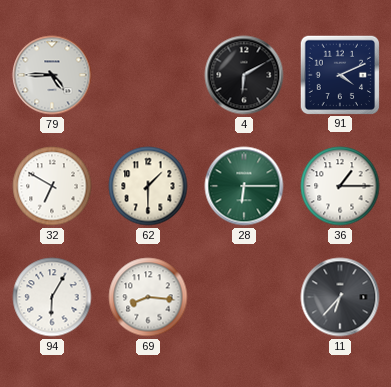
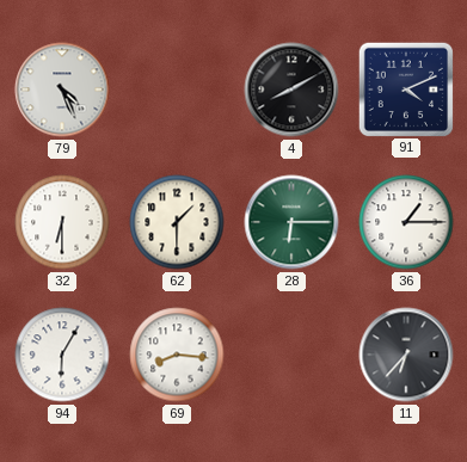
79: 4:45 -> 4:26 (62, 90)
4: 6:10 -> 8:10 (291, 90)
32: 6:50 -> 6:30 (62, 222)
